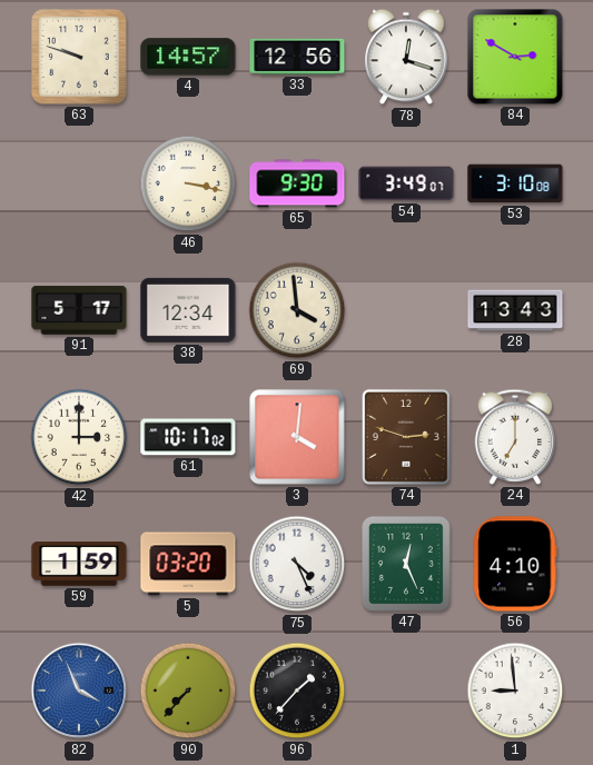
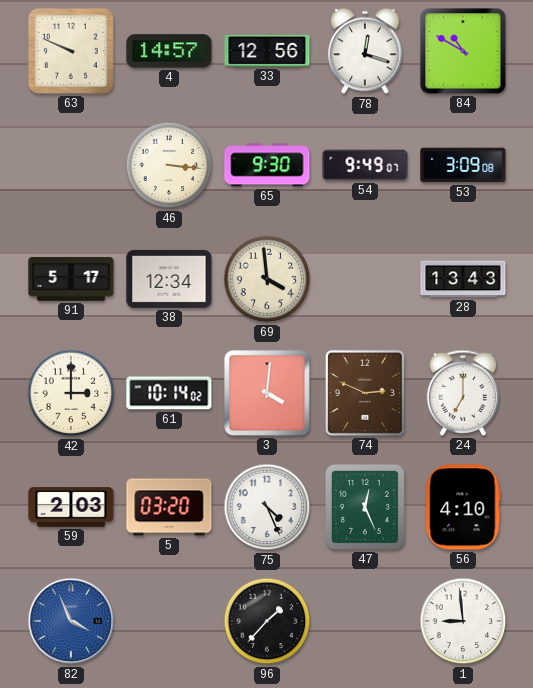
63: 9:48 -> 9:49 (71, 51)
84: 2:50 -> 10:50 (463, 51)
46: 3:17 -> 3:16 (169, 165)
54: 3:49 -> 9:49 (365, 165)
53: 3:10 -> 3:09 (463, 165)
61: 10:17 -> 10:14 (169, 393)
74: 2:48 -> 2:49 (365, 393)
59: 1:59 -> 2:03 (71, 507)
90: 7:37 -> none (188, 691)
